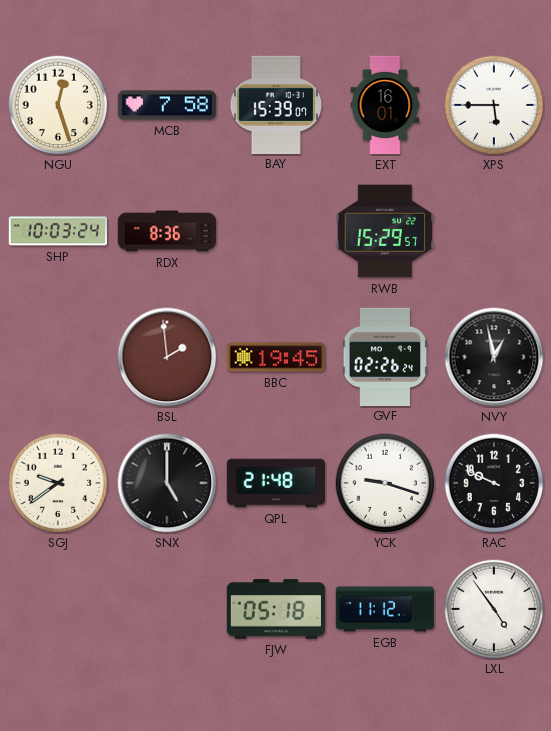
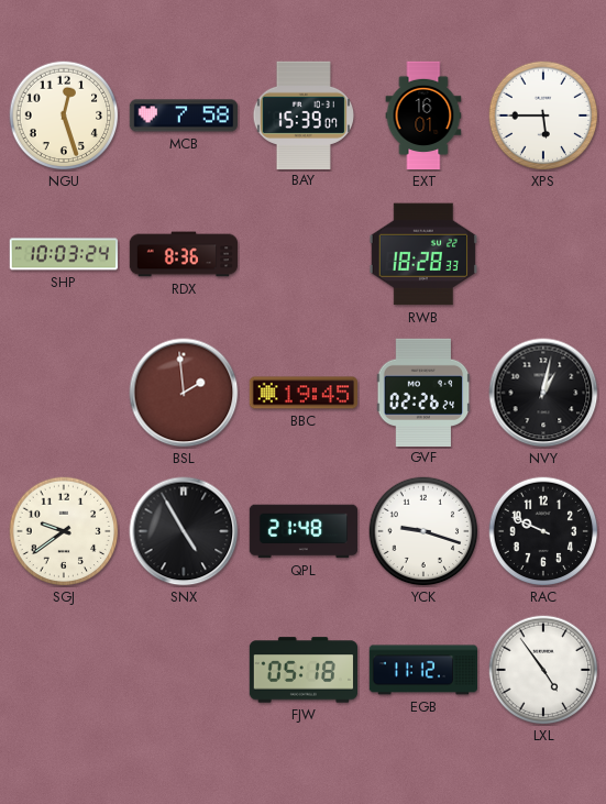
RWB: 15:29 -> 18:28 (423, 254)
NVY: 12:58 -> 1:02 (543, 393)
SNX: 5:00 -> 4:55 (184, 531)
